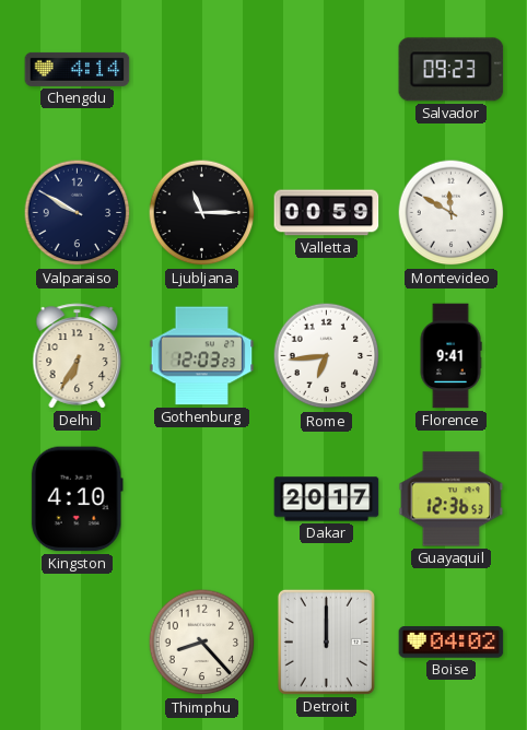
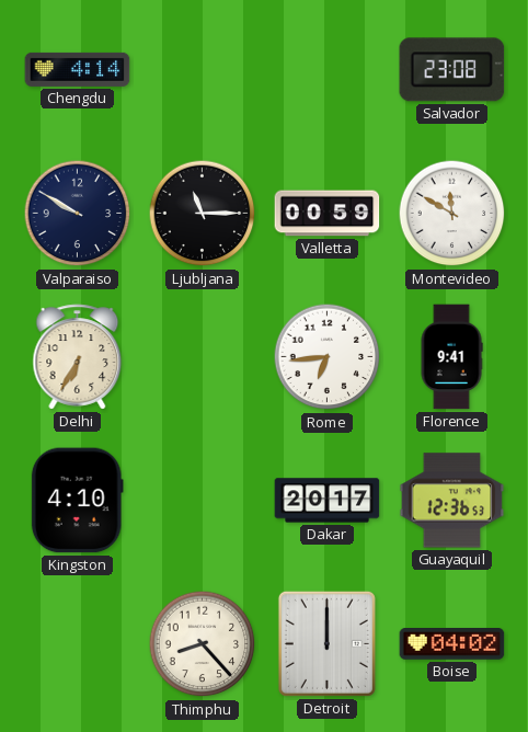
Salvador: 09:23 -> 23:08 (452, 70)
Gothenburg: 12:03 -> none (202, 356)
